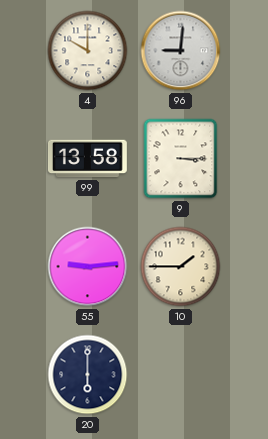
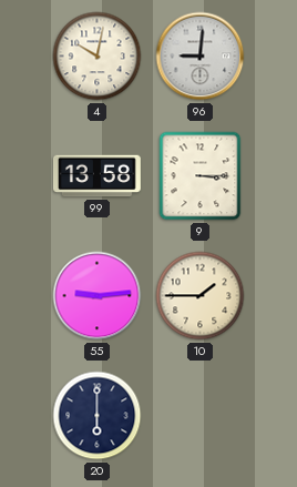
4: 10:00 -> 10:02 (98, 57)
